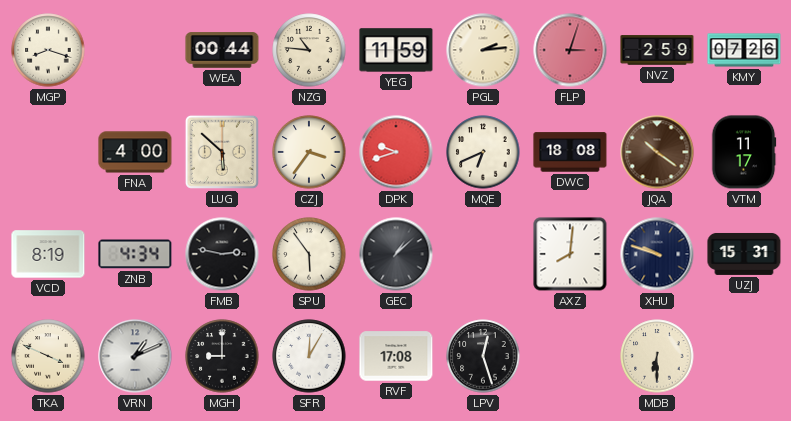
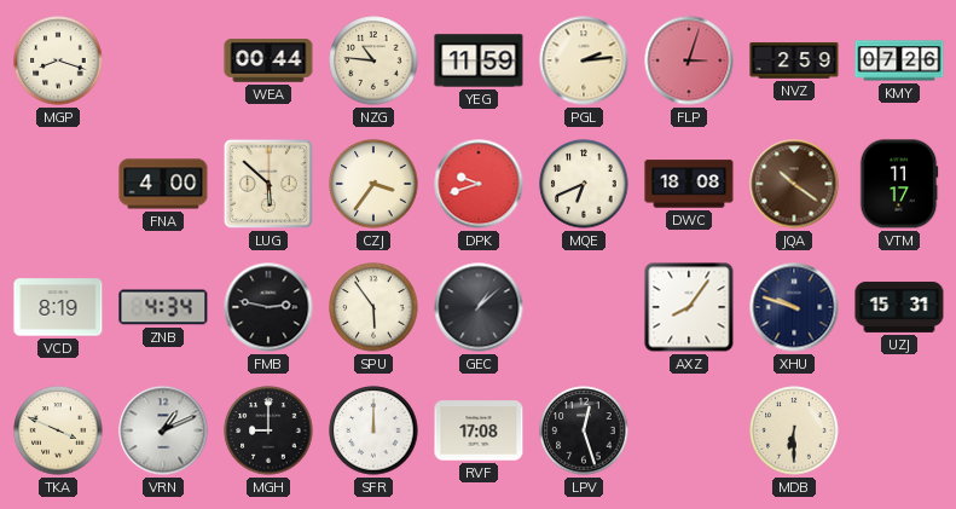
AXZ: 8:01 -> 8:06 (689, 307)
SFR: 12:05 -> 12:00 (373, 430)
